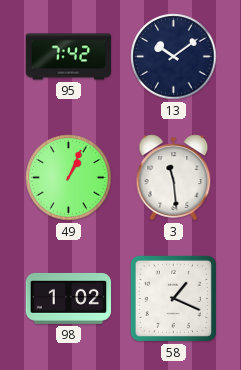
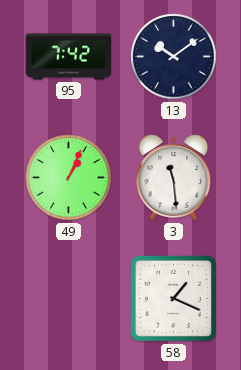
98: 1:02 -> none (69, 298)
